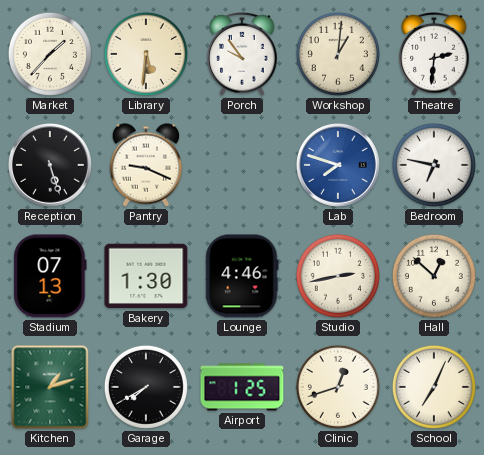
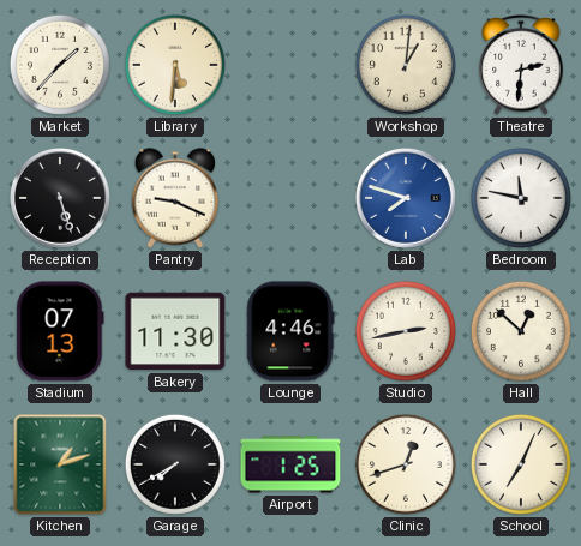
Porch: 9:54 -> none (242, 54)
Bedroom: 6:47 -> 11:47 (521, 198)
Bakery: 1:30 -> 11:30 (175, 331)
